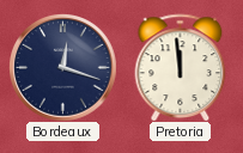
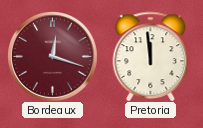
Bordeaux dial: navy -> burgundy (53, 57)
